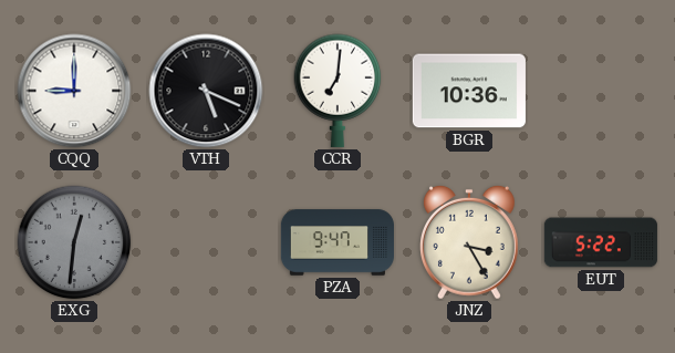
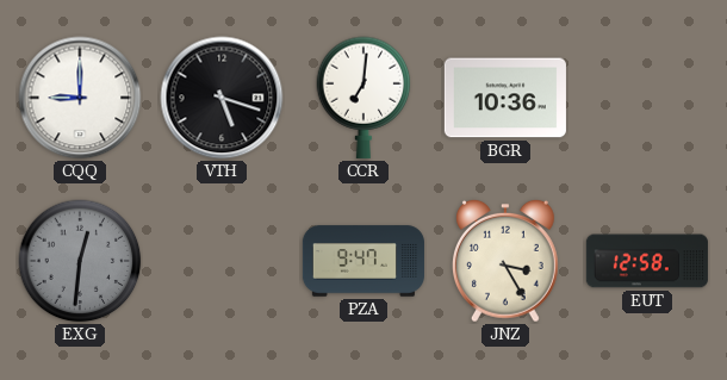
VTH: 5:19 -> 5:18 (222, 98)
EUT: 5:22 -> 12:58 (647, 261)
